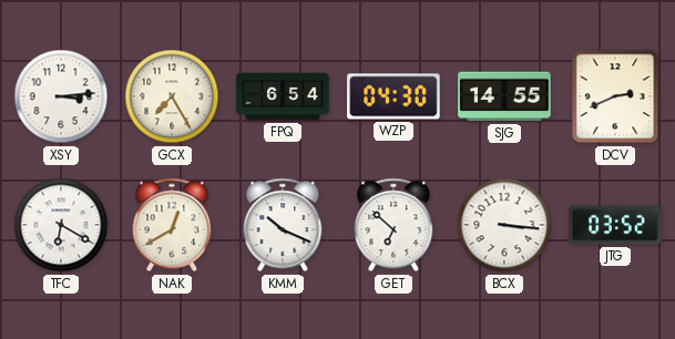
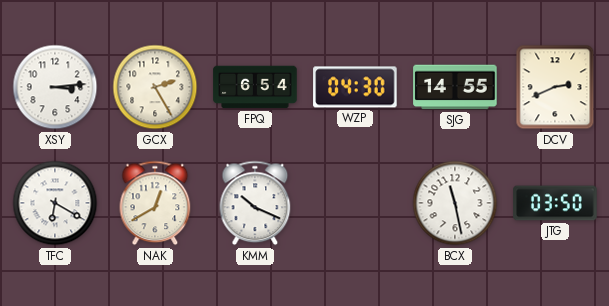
GCX: 7:25 -> 2:25 (155, 87)
GET: 6:52 -> none (393, 225)
BCX: 3:16 -> 11:28 (455, 203)
JTG: 03:52 -> 03:50 (555, 203)
